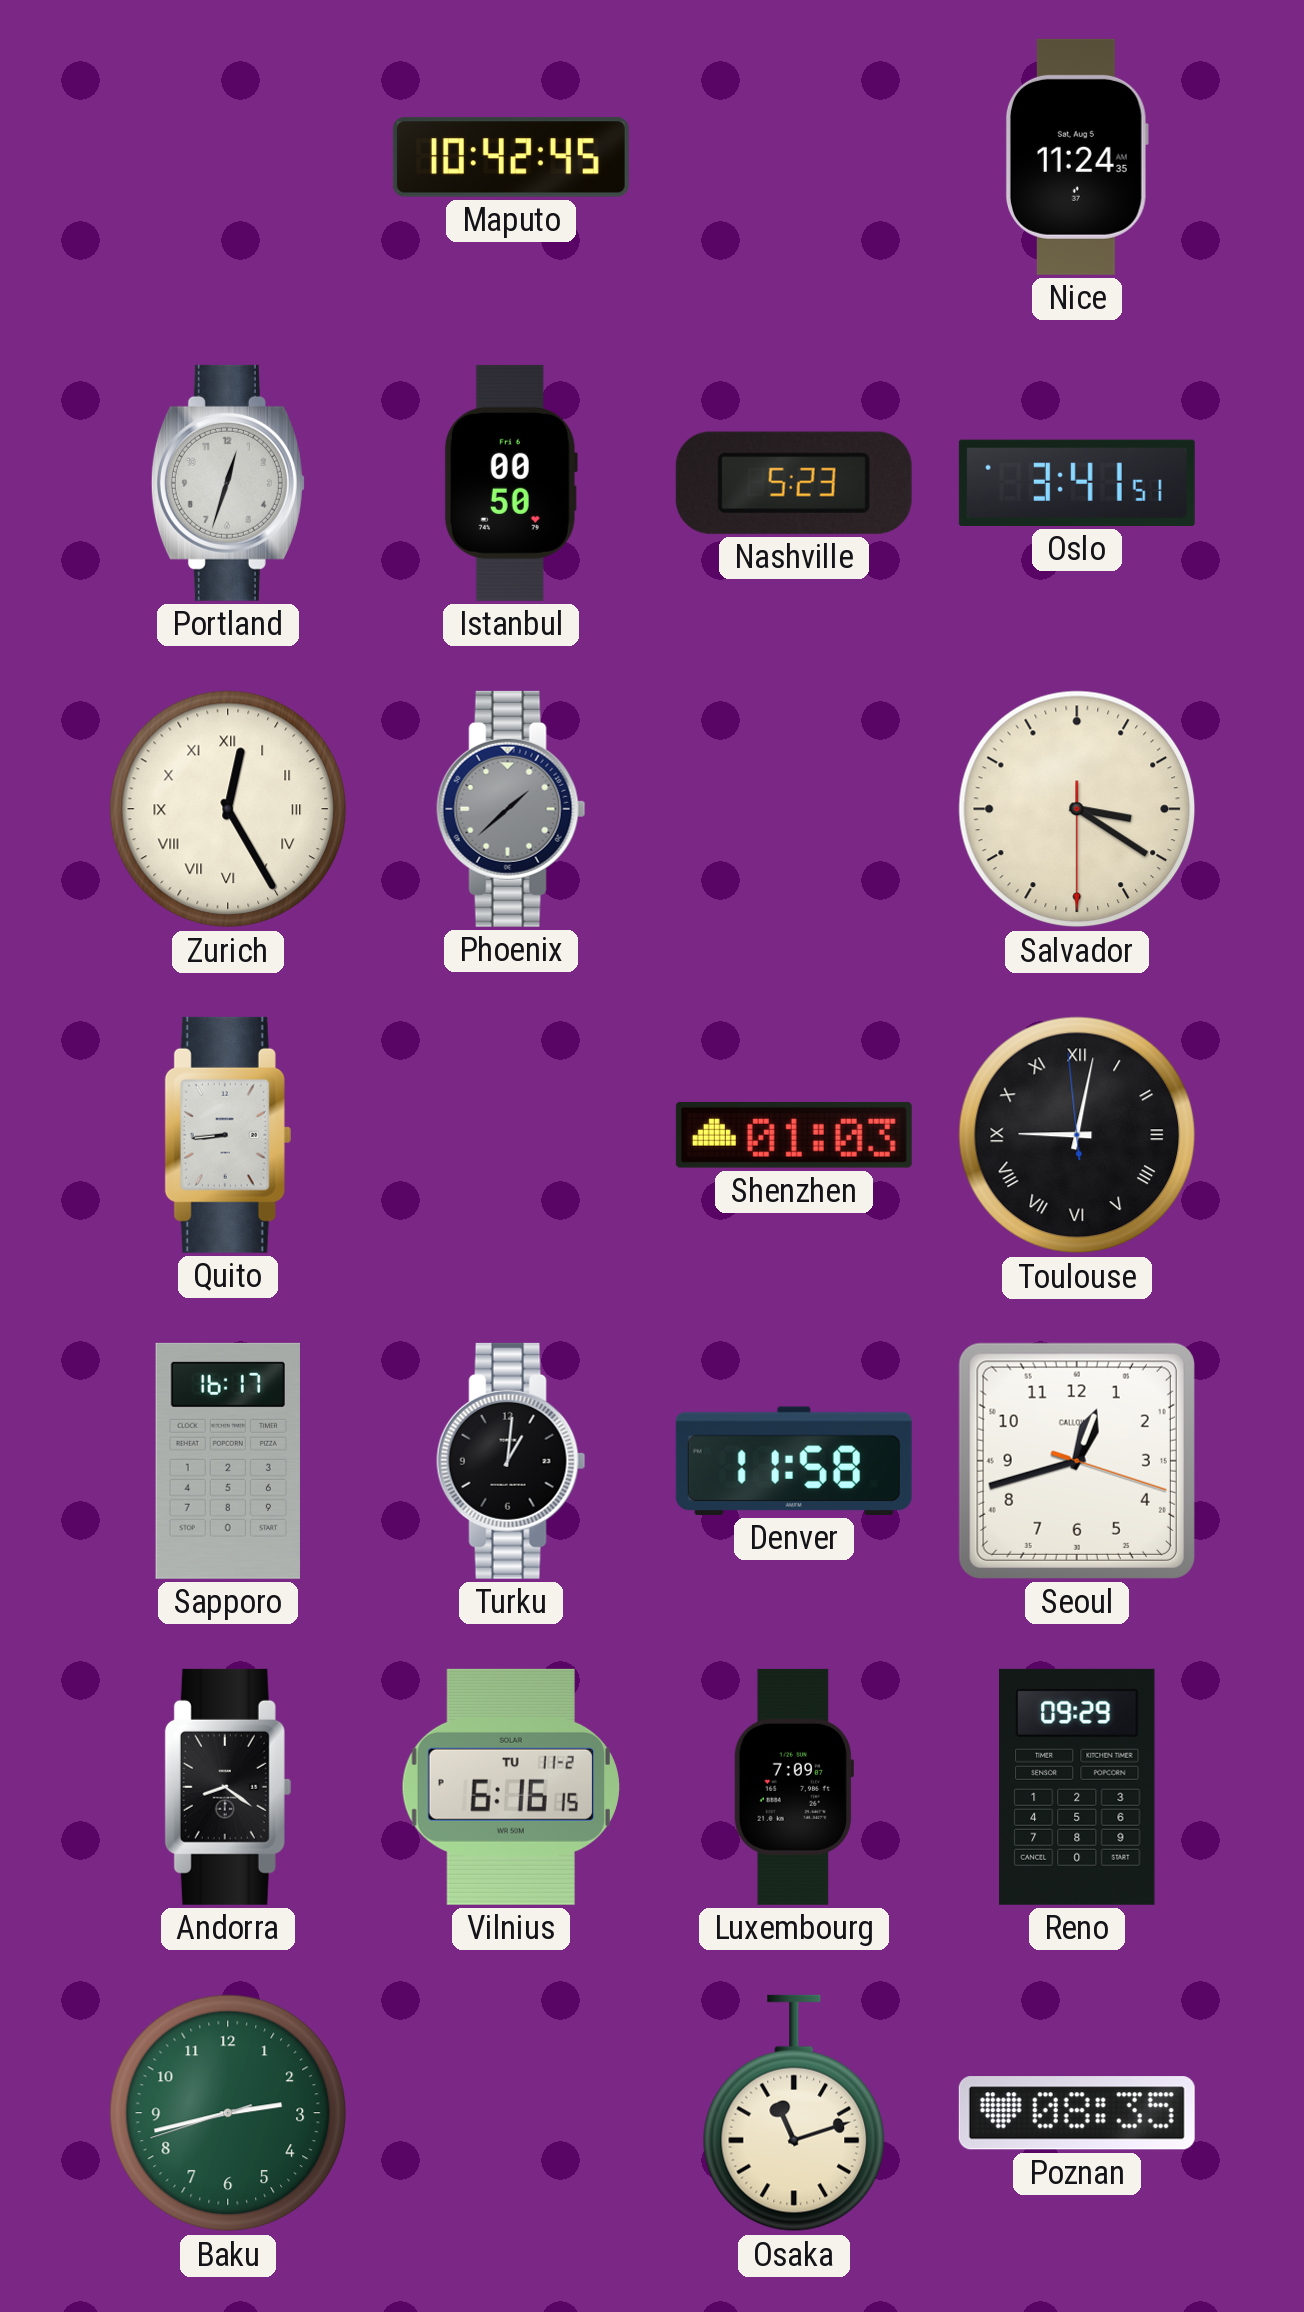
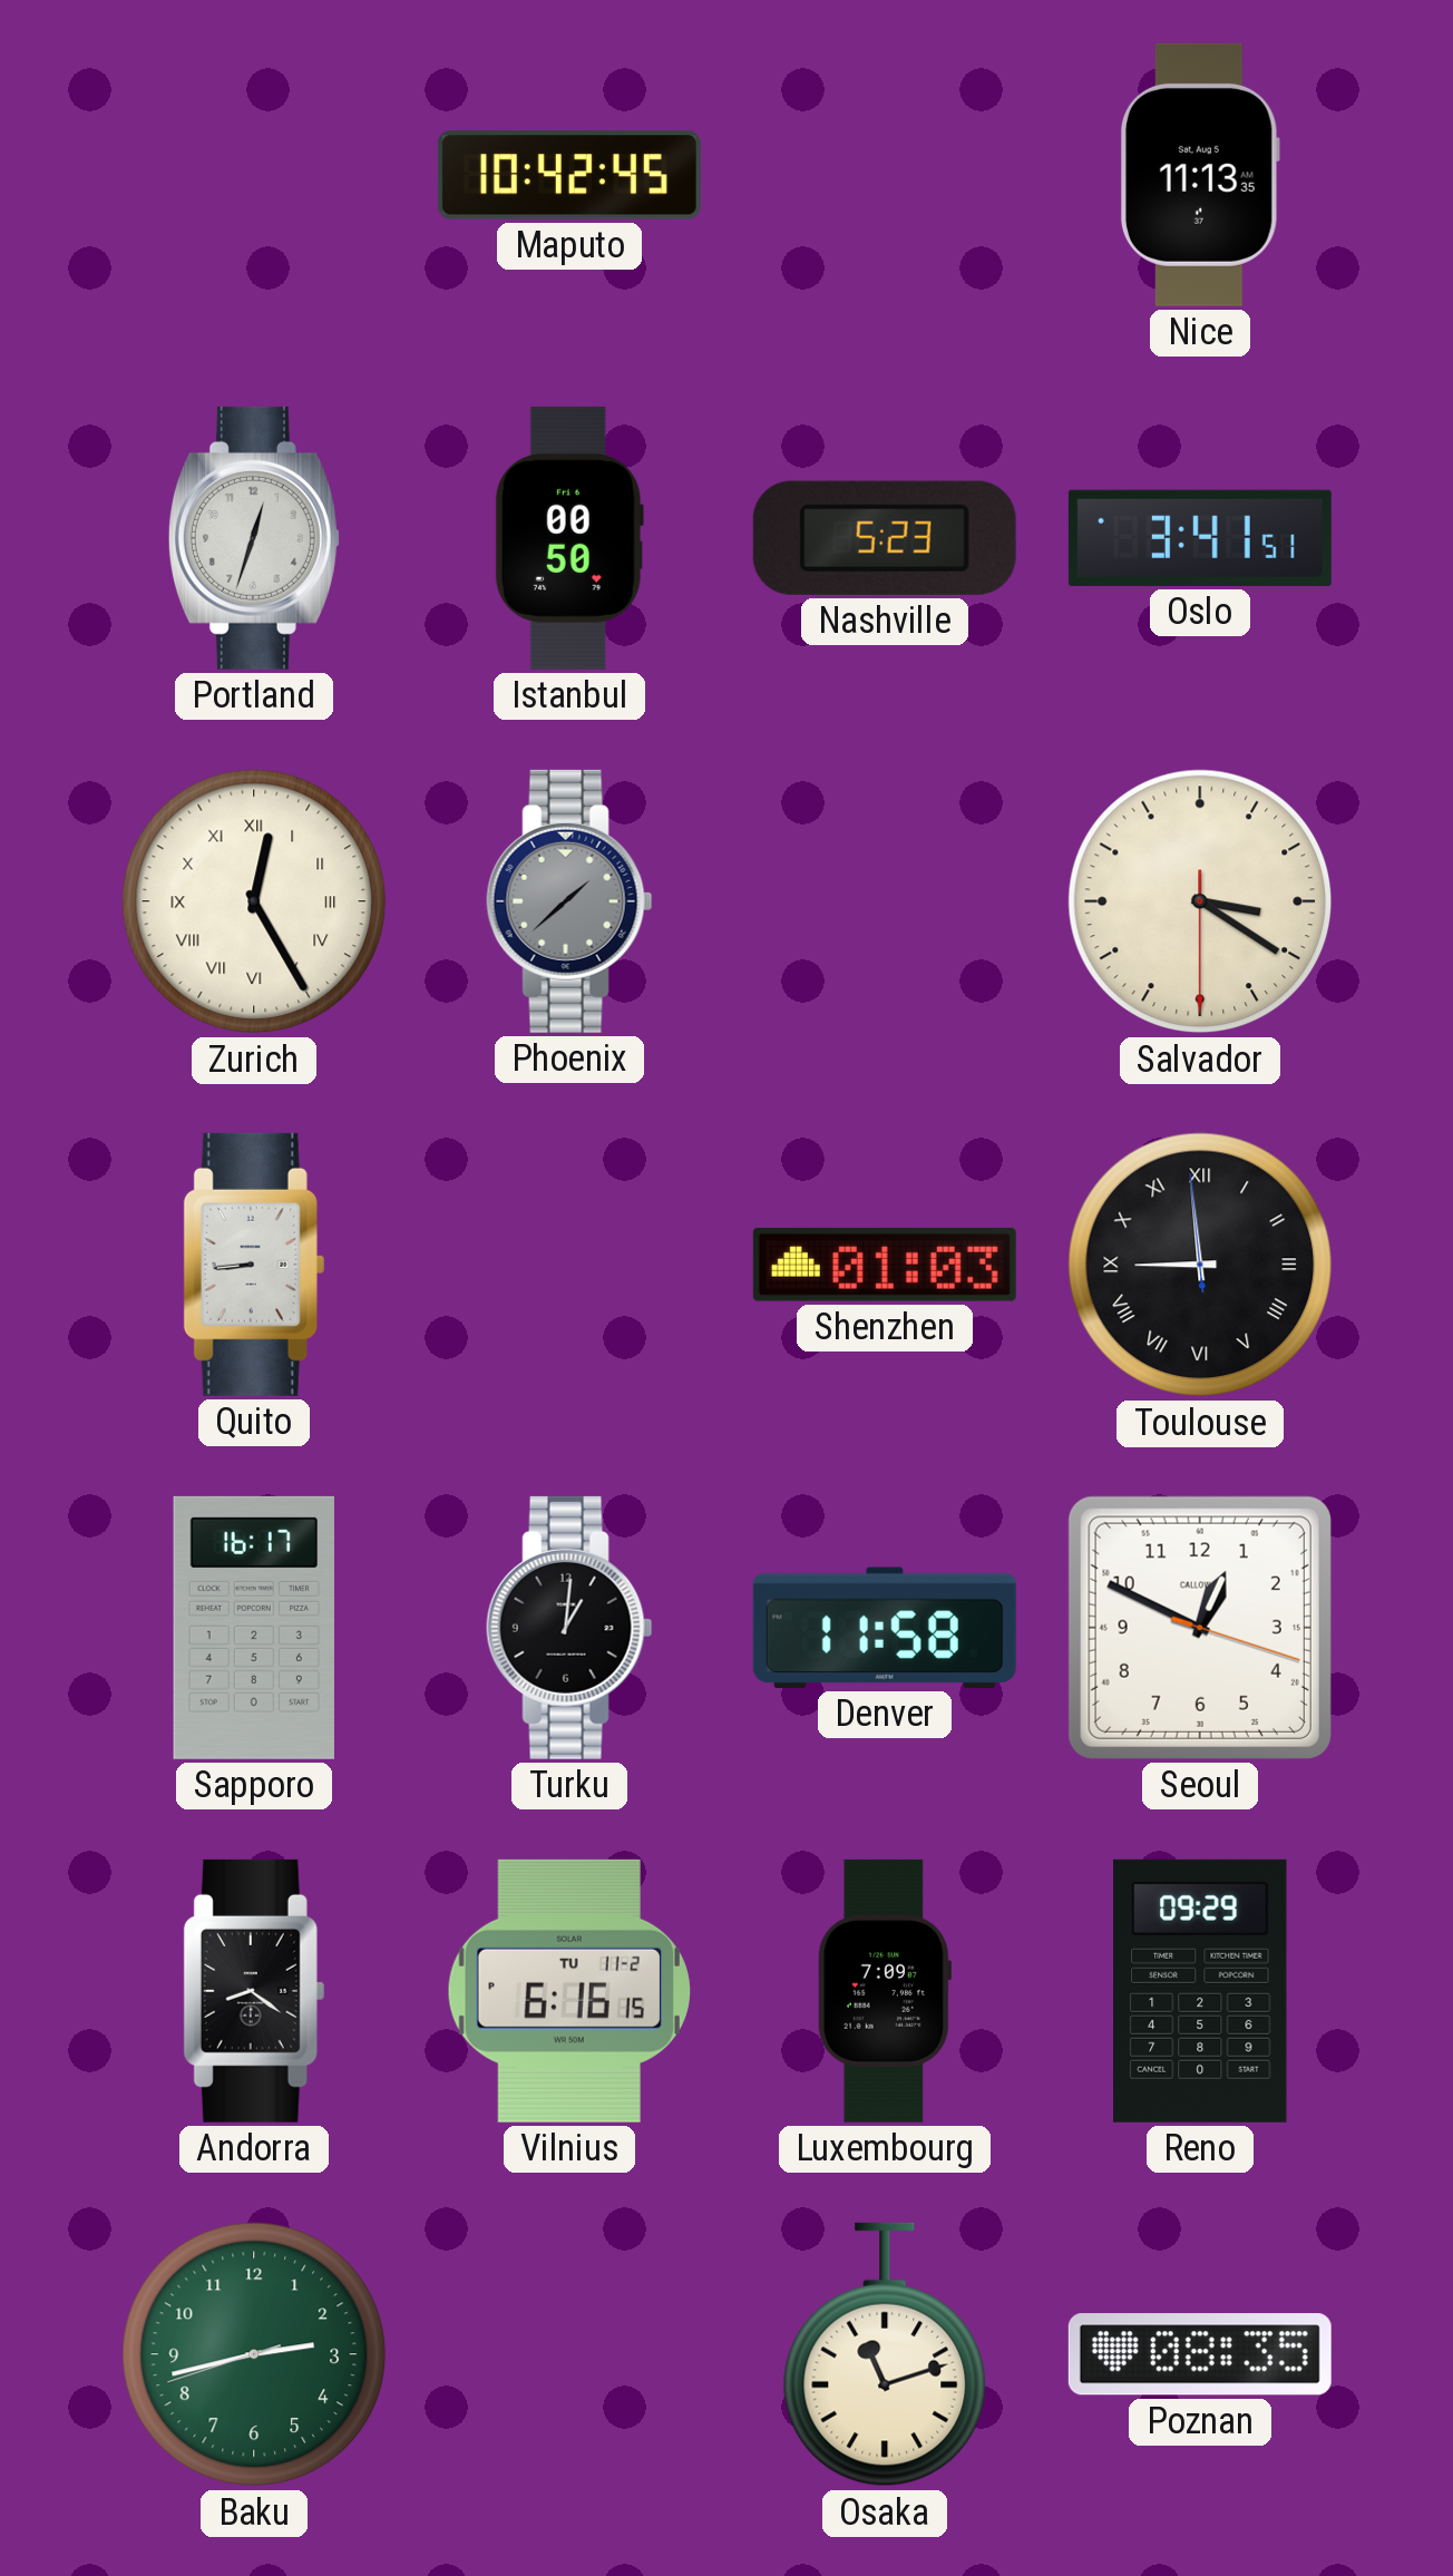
Nice: 11:24 -> 11:13 (1200, 175)
Toulouse: 9:01 -> 8:58 (1200, 1265)
Seoul: 12:42 -> 12:49 (1200, 1628)
